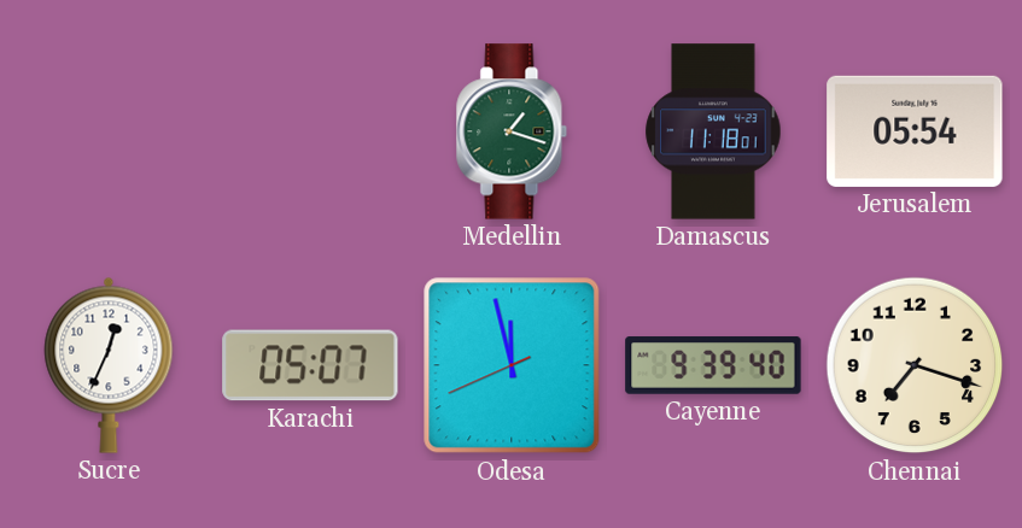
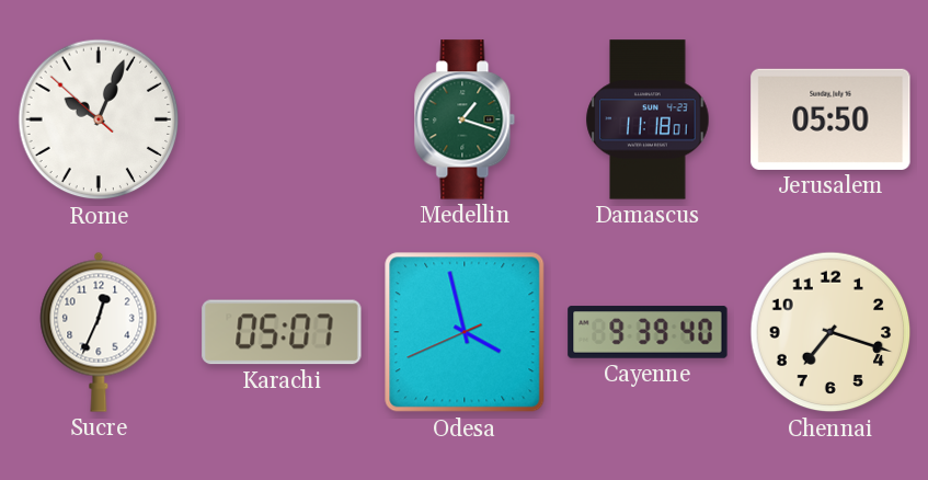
Rome: none -> 10:03 (99, 119)
Jerusalem: 05:54 -> 05:50 (830, 119)
Odesa: 11:57 -> 3:57 (465, 332)
